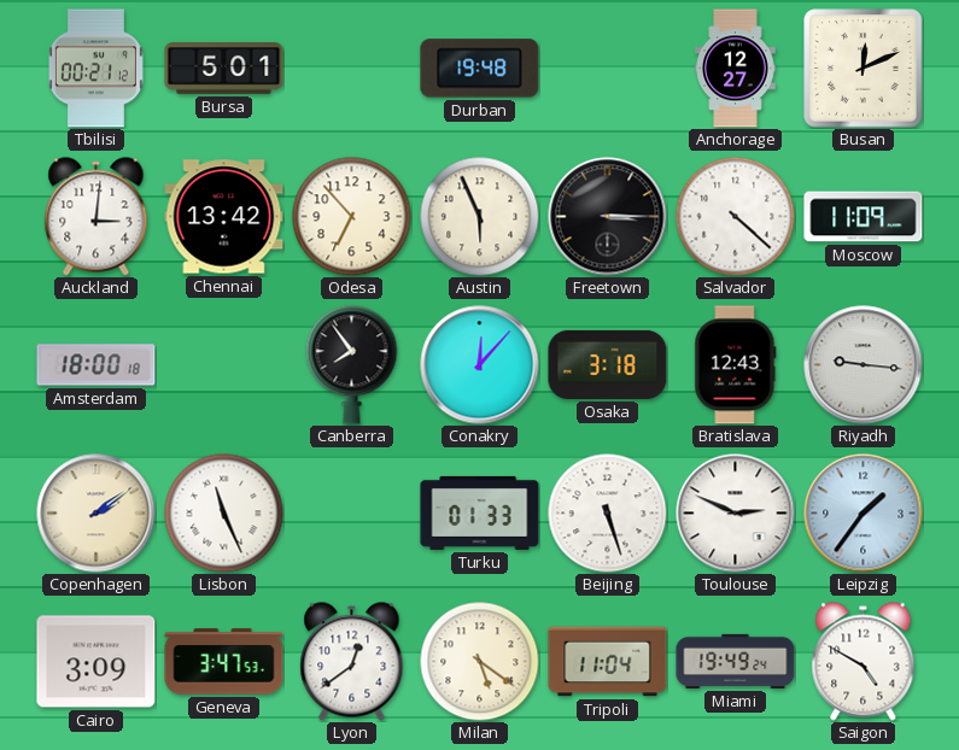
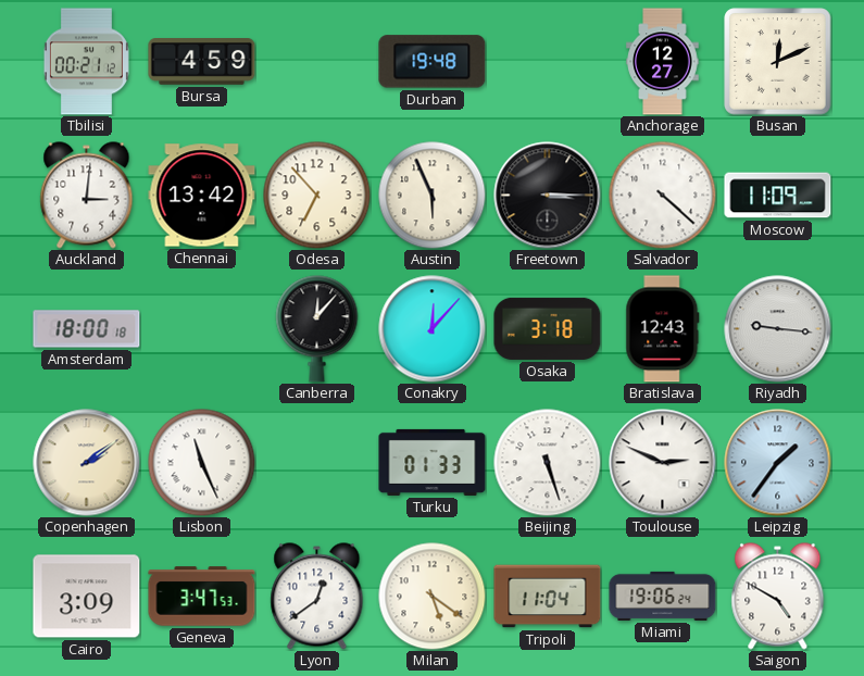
Bursa: 5:01 -> 4:59 (202, 62)
Canberra: 7:54 -> 12:07 (317, 329)
Miami: 19:49 -> 19:06 (663, 596)
